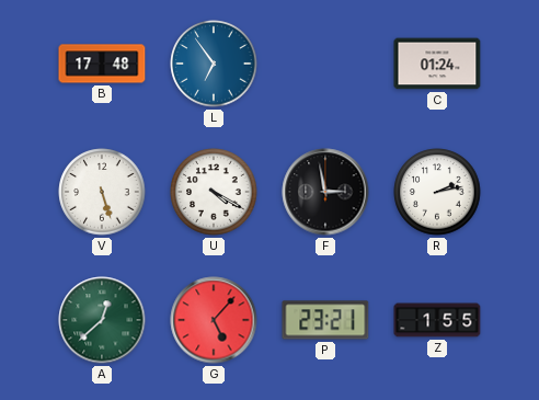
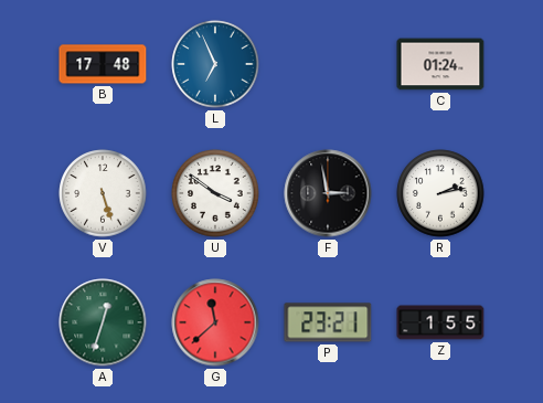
L: 6:54 -> 6:56 (215, 64)
U: 4:20 -> 3:51 (215, 193)
A: 12:38 -> 12:33 (103, 322)
G: 5:07 -> 11:38 (215, 322)
